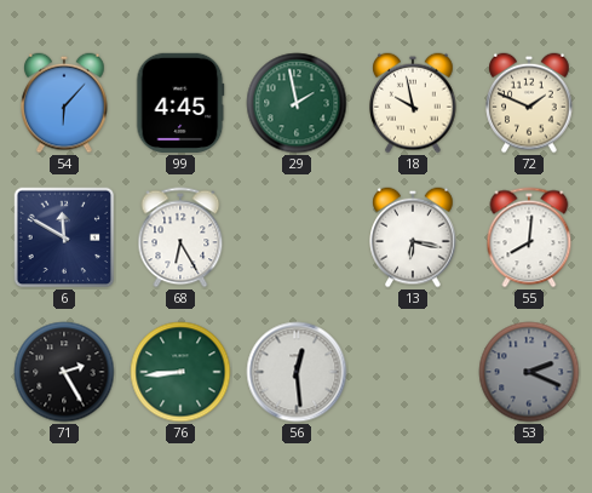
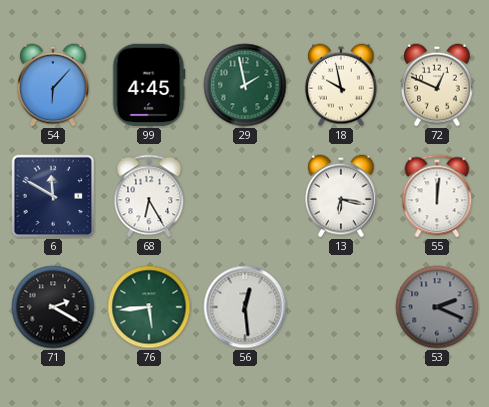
72: 1:49 -> 12:49 (437, 85)
55: 8:01 -> 12:01 (437, 196)
71: 2:25 -> 2:20 (53, 307)
76: 8:44 -> 5:44 (149, 307)
